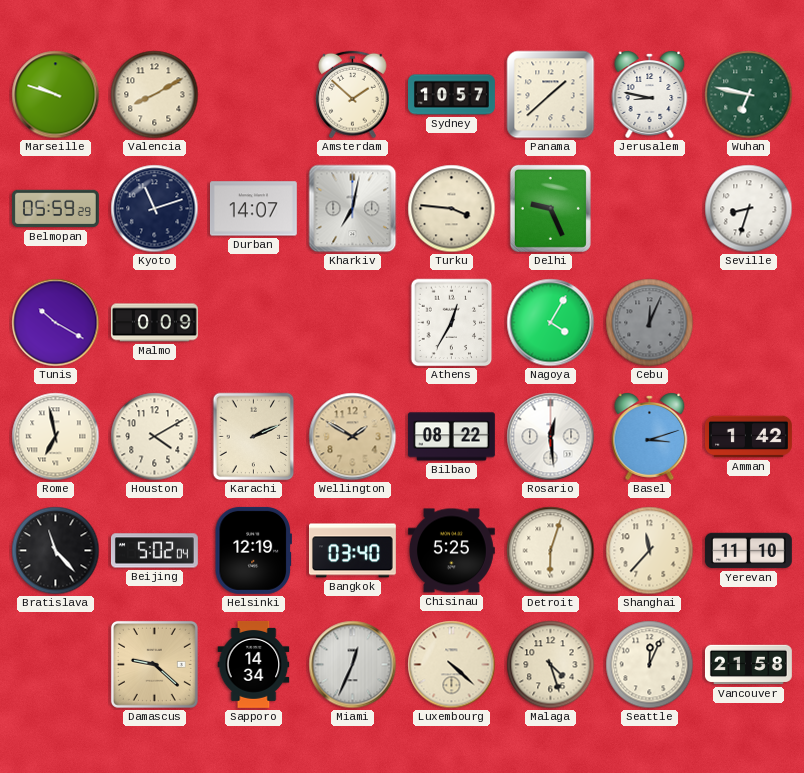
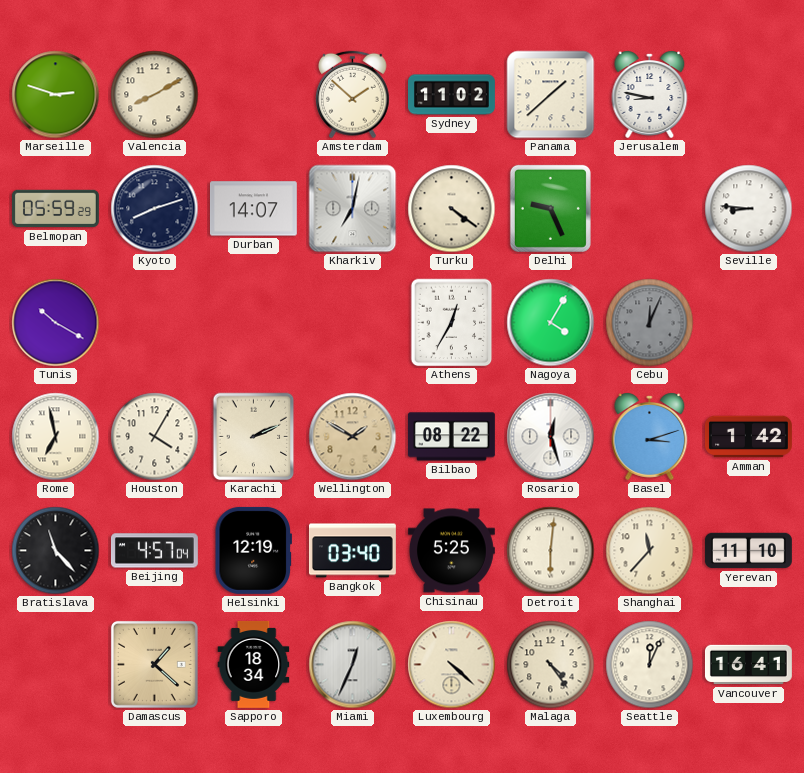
Marseille: 9:48 -> 2:48 (56, 95)
Sydney: 10:57 -> 11:02 (452, 95)
Wuhan: 6:47 -> none (749, 95)
Kyoto: 11:12 -> 8:12 (155, 209)
Turku: 3:46 -> 4:21 (452, 209)
Seville: 8:33 -> 8:46 (749, 209)
Malmo: 0:09 -> none (155, 323)
Houston: 4:10 -> 4:05 (155, 437)
Rosario: 12:29 -> 12:27 (551, 437)
Beijing: 5:02 -> 4:57 (154, 551)
Detroit: 6:03 -> 6:01 (551, 551)
Damascus: 9:22 -> 1:22 (154, 664)
Sapporo: 14:34 -> 18:34 (254, 664)
Malaga: 4:27 -> 4:24 (551, 665)
Vancouver: 21:58 -> 16:41 (748, 665)
